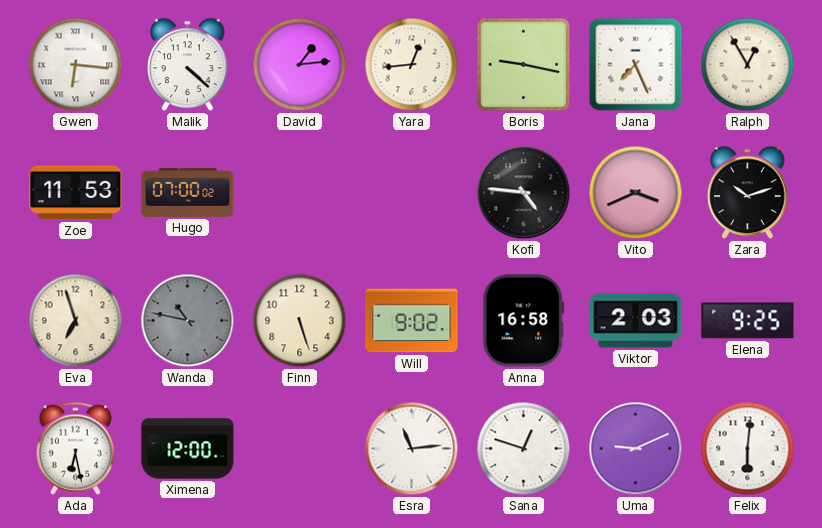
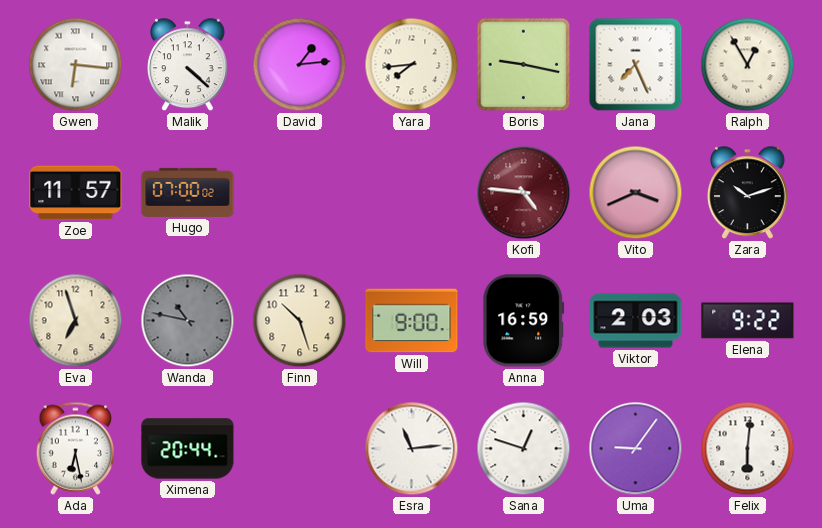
Yara: 12:44 -> 7:44 (412, 65)
Zoe: 11:53 -> 11:57 (76, 193)
Kofi dial: black -> burgundy (524, 193)
Finn: 5:27 -> 10:27 (300, 321)
Will: 9:02 -> 9:00 (412, 321)
Anna: 16:58 -> 16:59 (524, 321)
Elena: 9:25 -> 9:22 (748, 321)
Ximena: 12:00 -> 20:44 (188, 449)
Uma: 9:11 -> 9:06 (636, 449)
